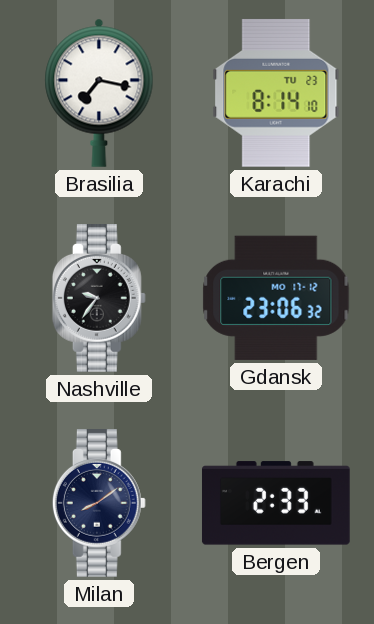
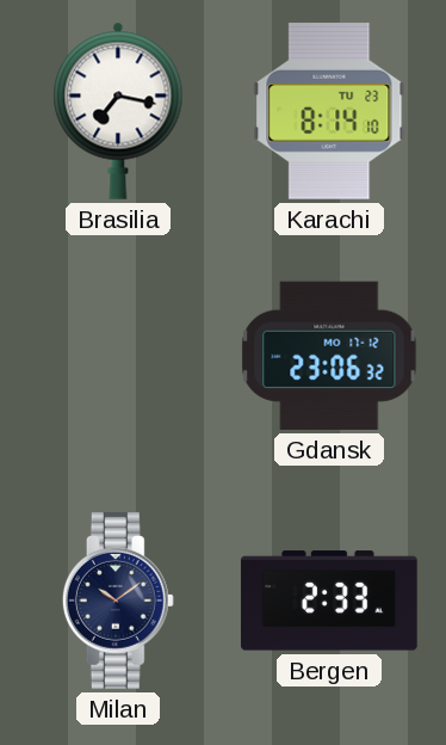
Nashville: 9:36 -> none (99, 299)
Milan: 8:09 -> 10:09 (118, 602)
